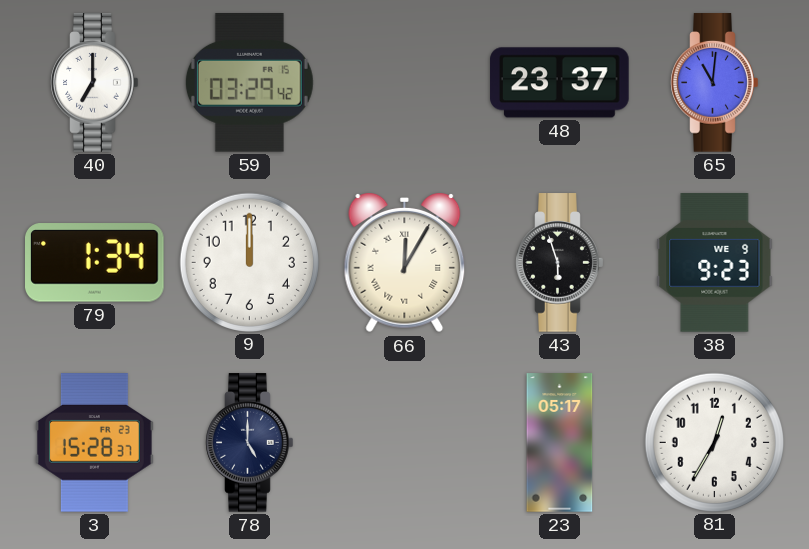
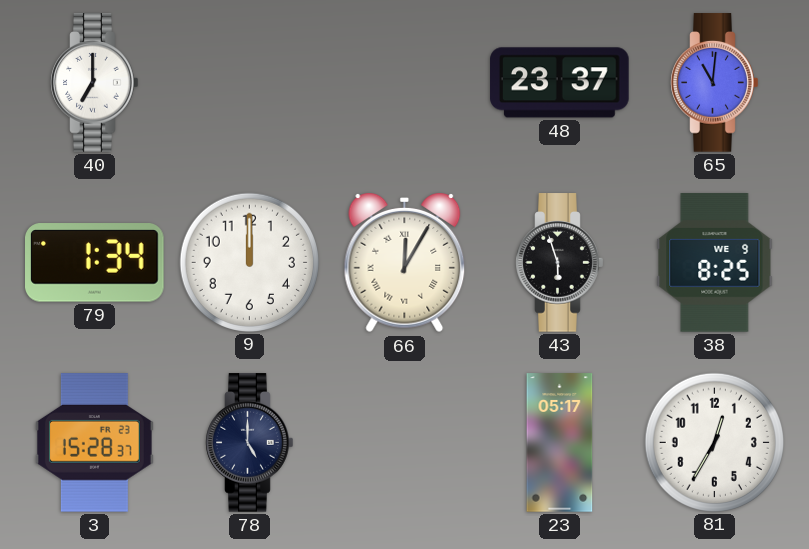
59: 03:29 -> none (249, 83)
38: 9:23 -> 8:25 (715, 263)
